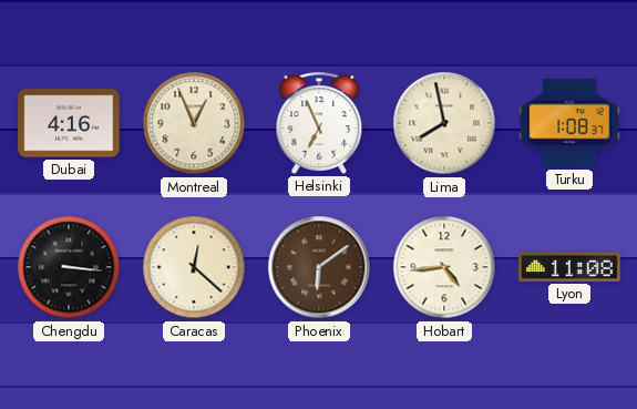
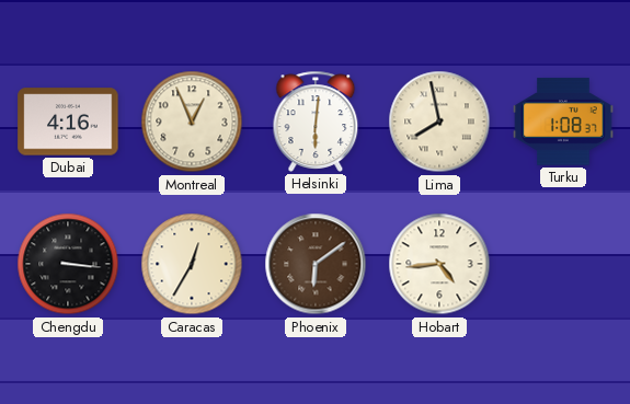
Helsinki: 6:56 -> 6:01 (316, 122)
Caracas: 12:22 -> 12:35 (192, 264)
Lyon: 11:08 -> none (569, 267)
